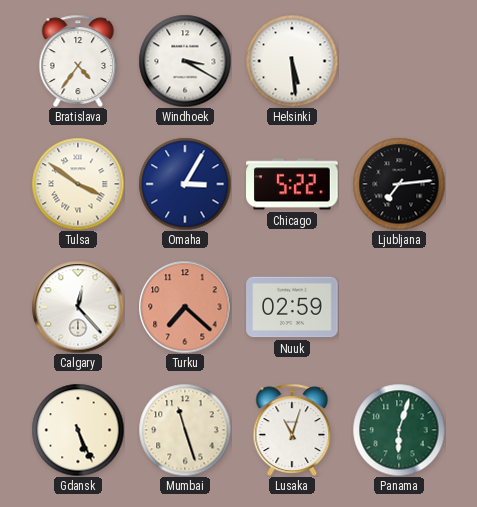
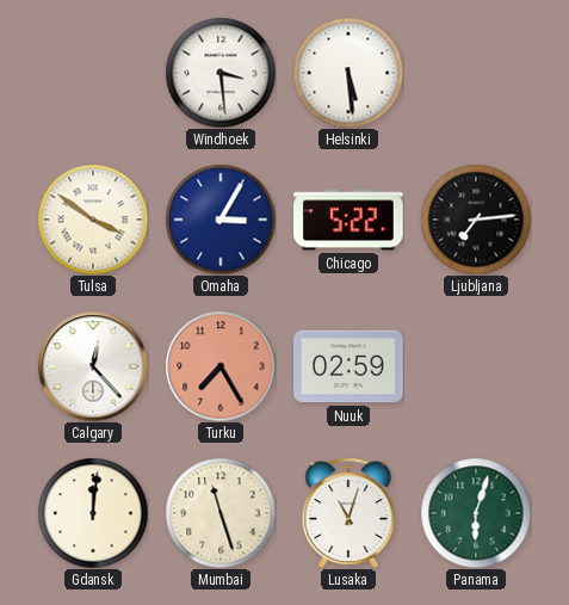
Bratislava: 4:36 -> none (78, 60)
Windhoek: 3:20 -> 3:29 (221, 73)
Turku: 7:22 -> 7:25 (221, 366)
Gdansk: 5:26 -> 12:01 (93, 513)
